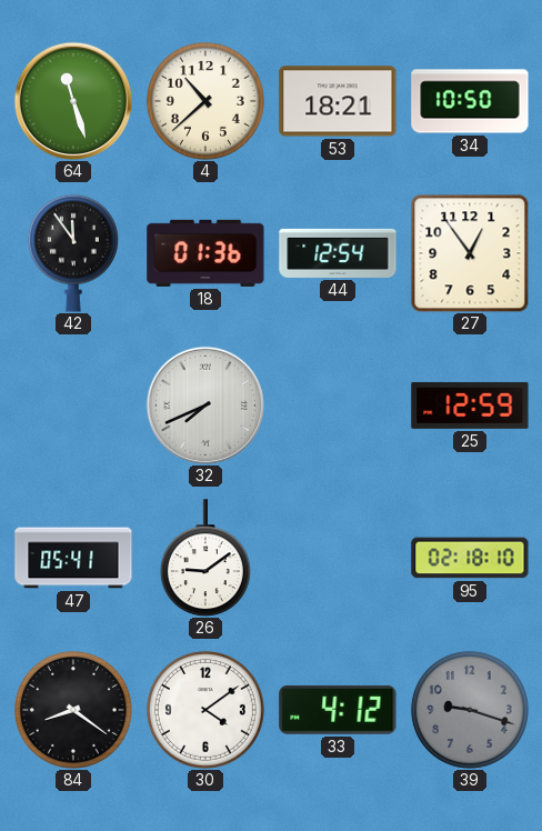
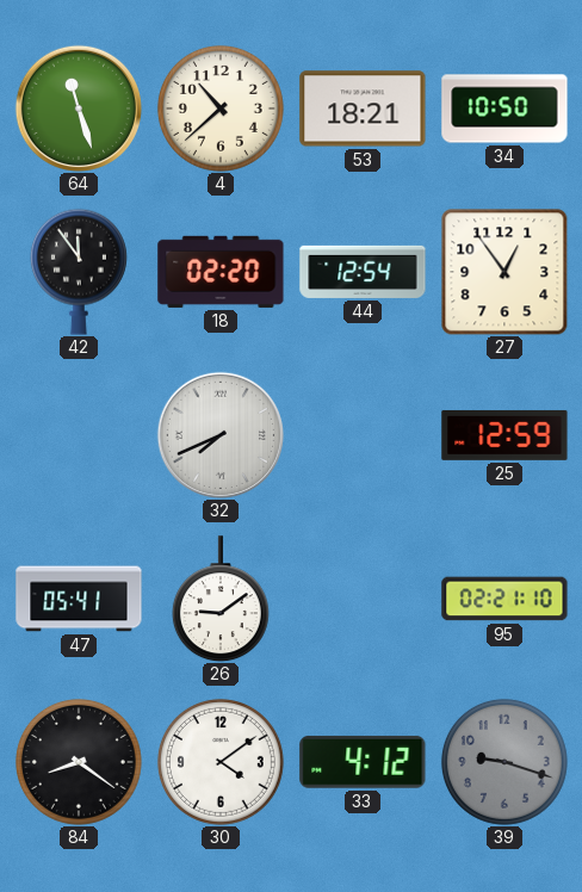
18: 01:36 -> 02:20 (221, 272)
95: 02:18 -> 02:21 (504, 599)
